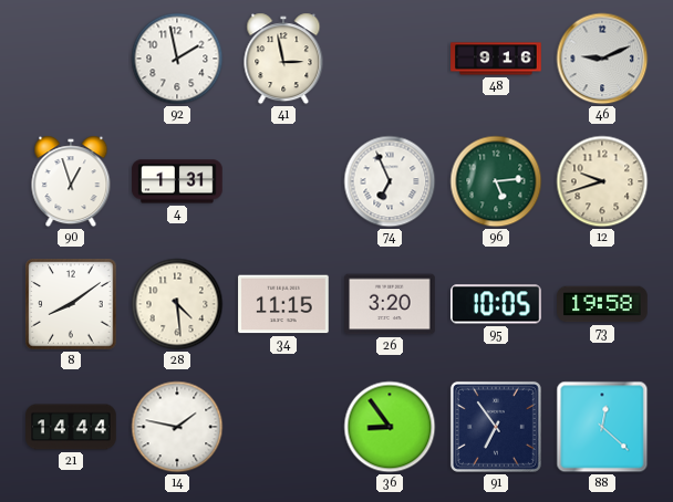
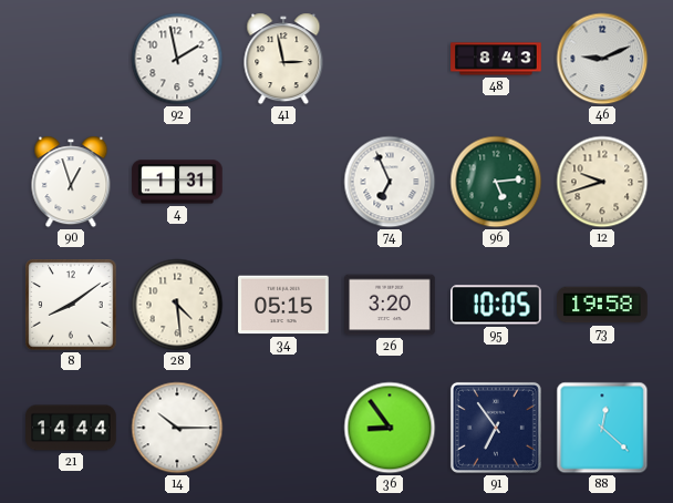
48: 9:16 -> 8:43 (496, 59)
34: 11:15 -> 05:15 (283, 305)
14: 1:47 -> 10:15 (177, 428)
